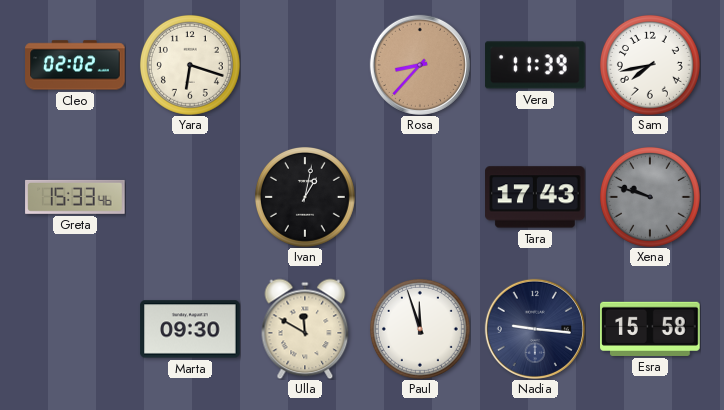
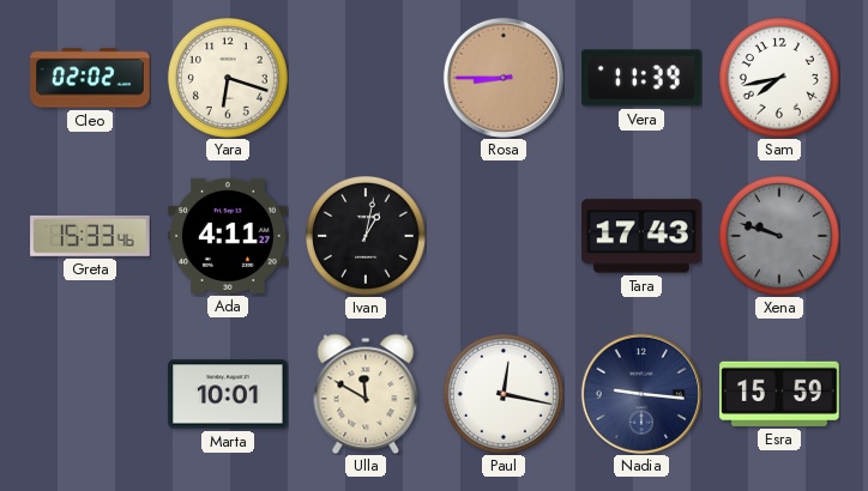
Rosa: 8:37 -> 8:45 (504, 78)
Ada: none -> 4:11 (228, 236)
Marta: 09:30 -> 10:01 (228, 394)
Paul: 11:57 -> 12:17 (504, 394)
Esra: 15:58 -> 15:59 (779, 394)
